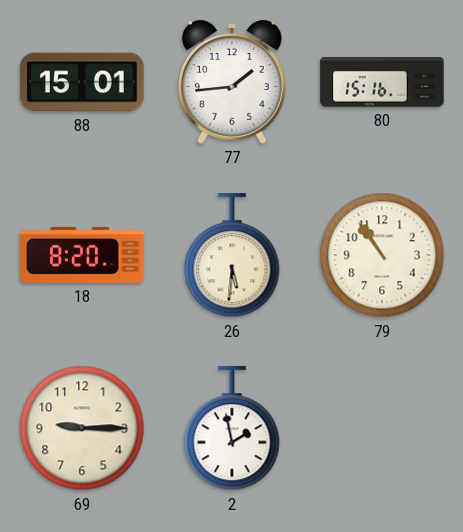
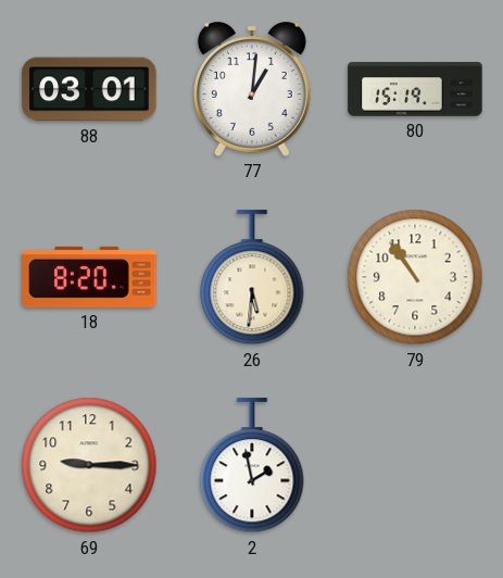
88: 15:01 -> 03:01 (89, 89)
77: 1:44 -> 1:01 (252, 89)
80: 15:16 -> 15:19 (415, 89)
